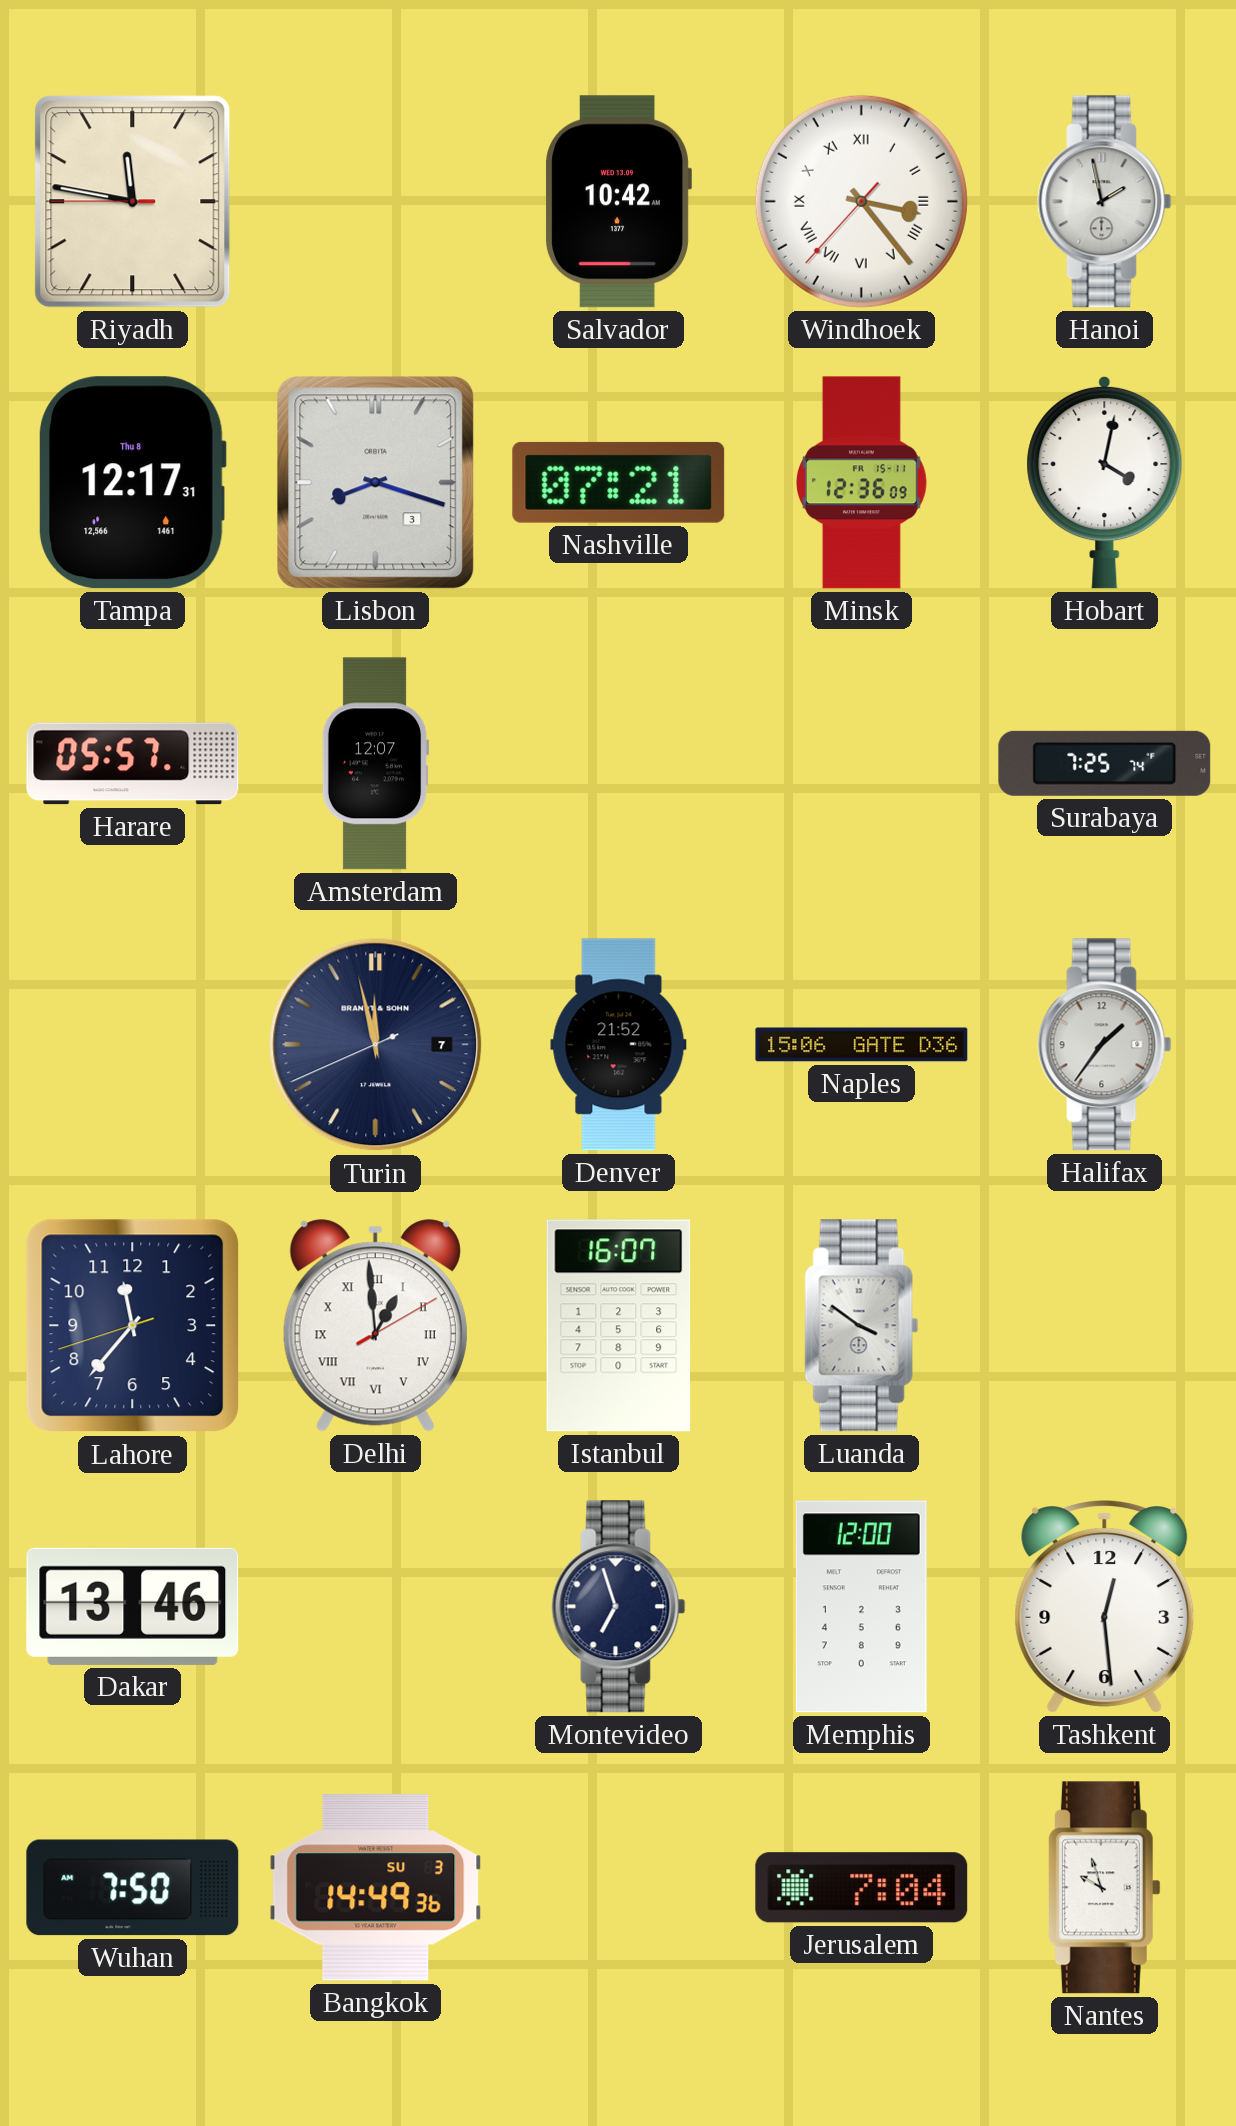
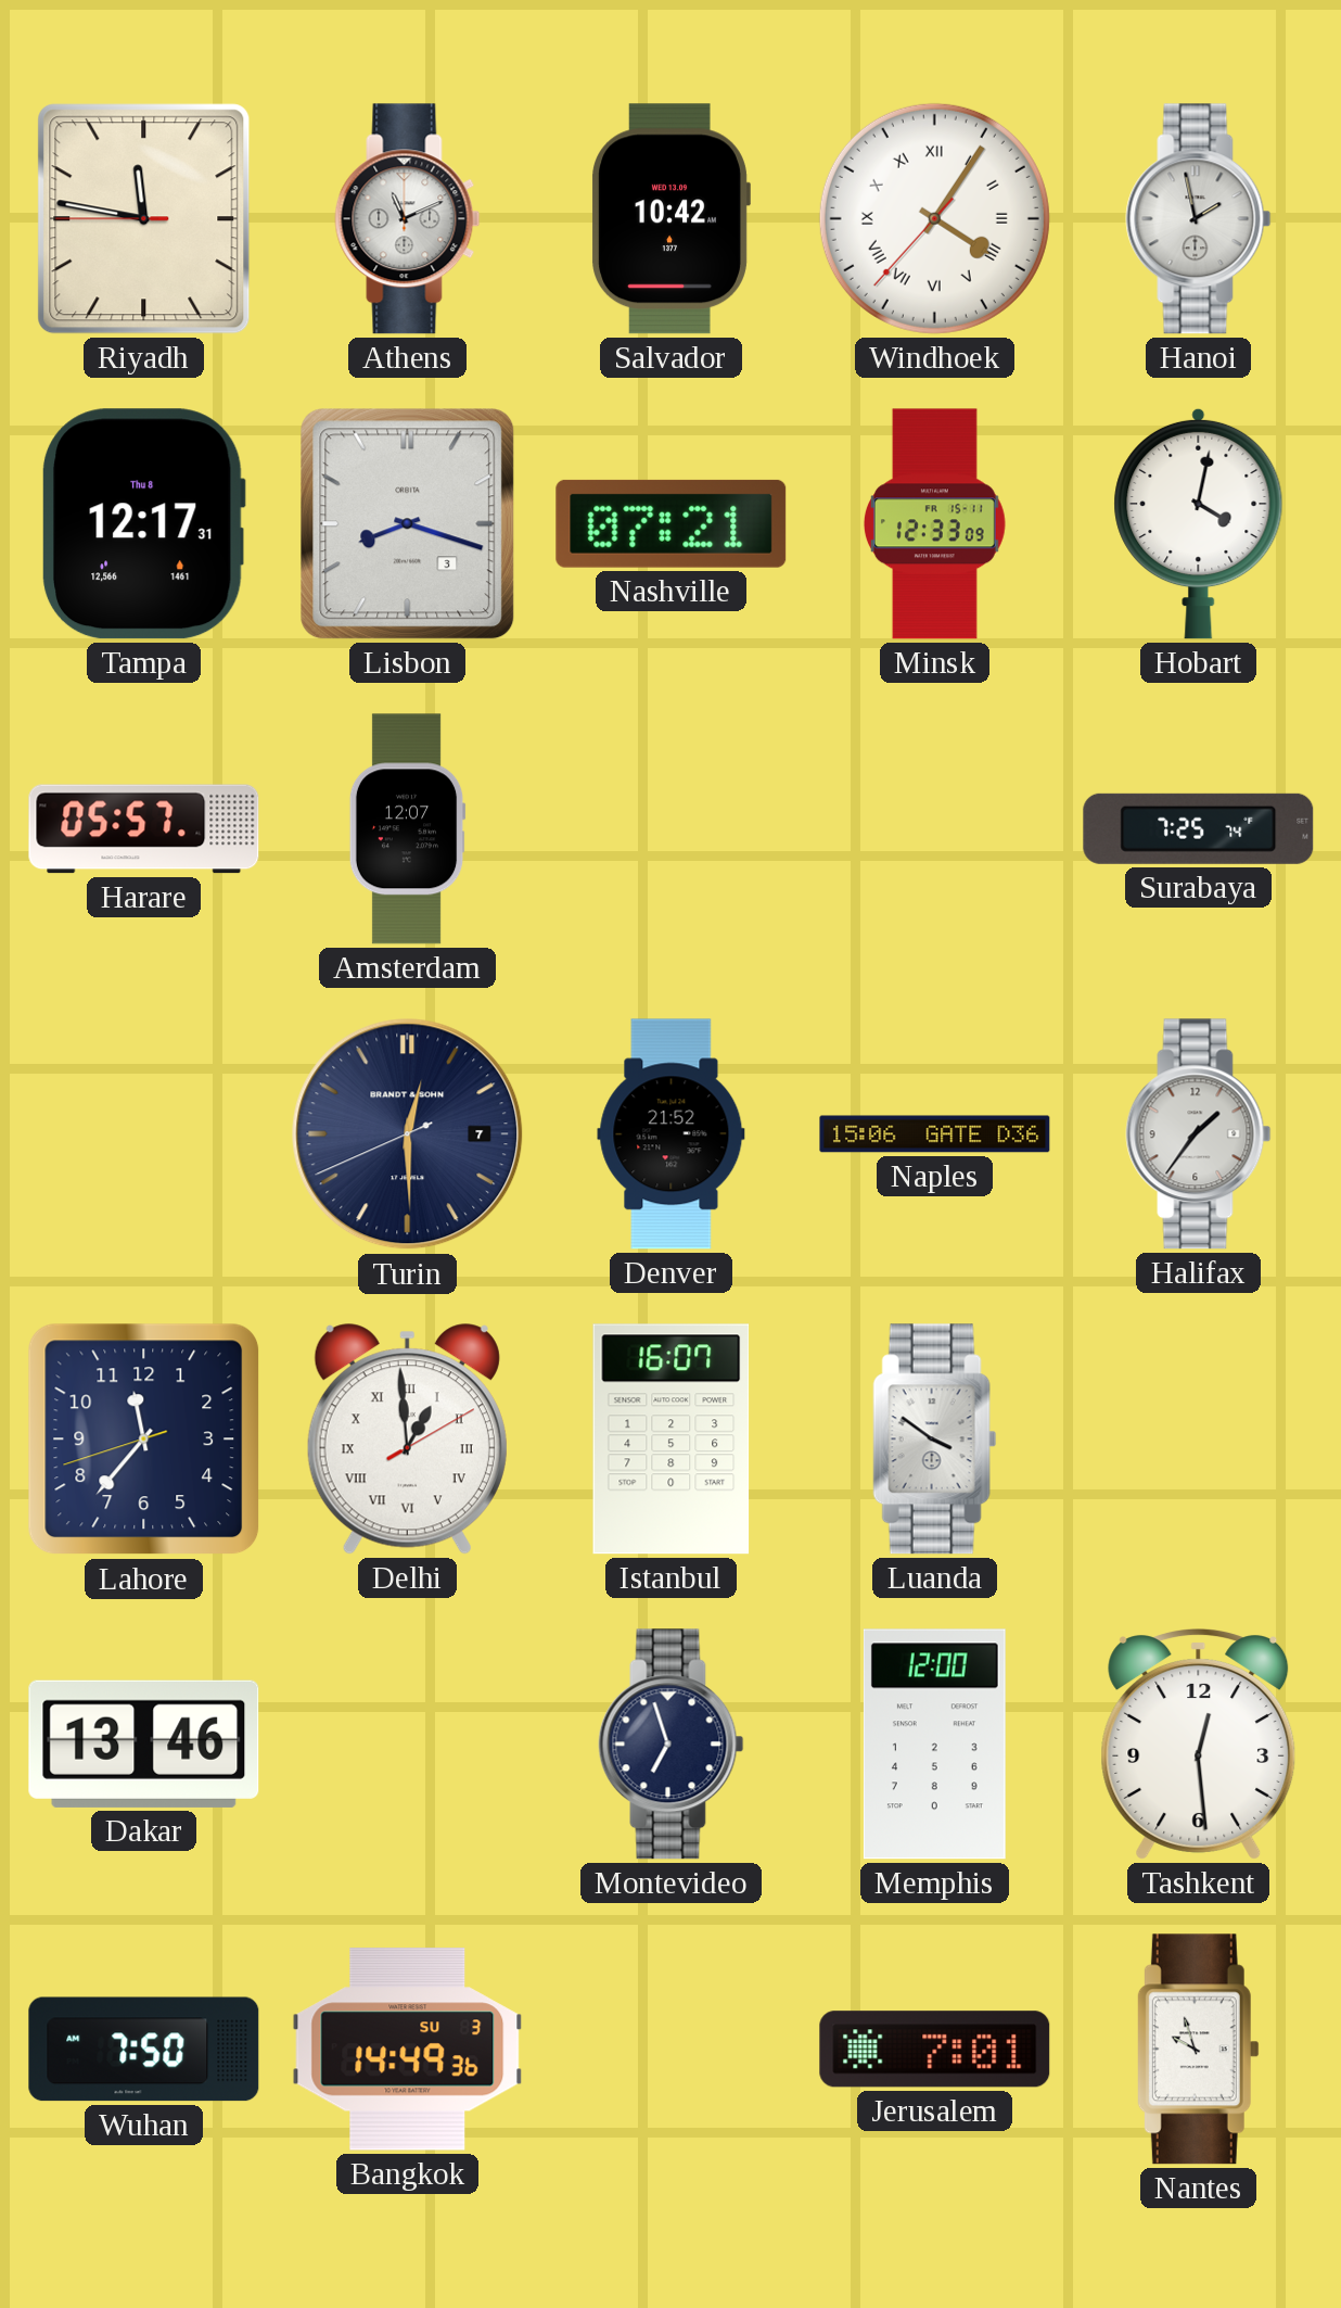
Athens: none -> 11:11 (408, 219)
Windhoek: 3:23 -> 4:05 (934, 218)
Minsk: 12:36 -> 12:33 (934, 524)
Turin: 11:57 -> 12:29 (408, 1134)
Jerusalem: 7:04 -> 7:01 (935, 2050)
